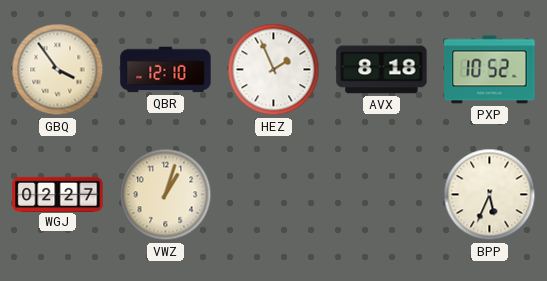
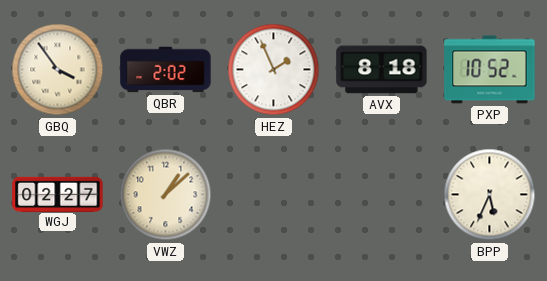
QBR: 12:10 -> 2:02 (166, 70)
VWZ: 1:03 -> 1:08 (166, 195)
